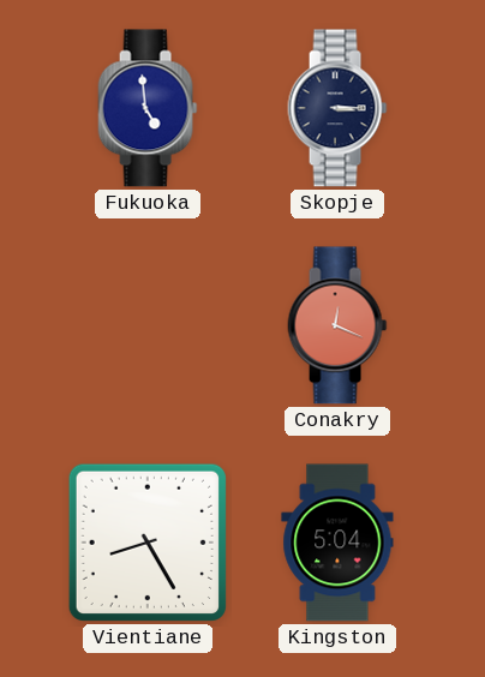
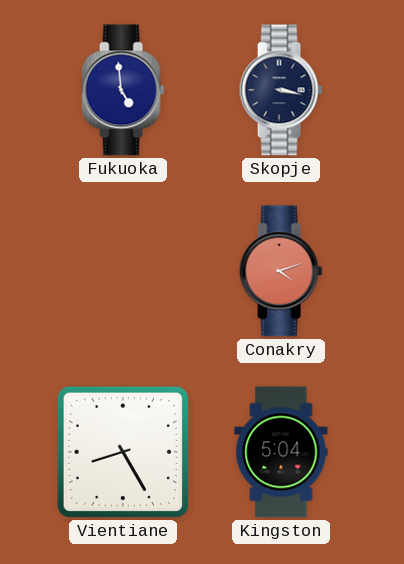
Skopje: 3:15 -> 3:17 (281, 90)
Conakry: 12:19 -> 4:12 (281, 271)
